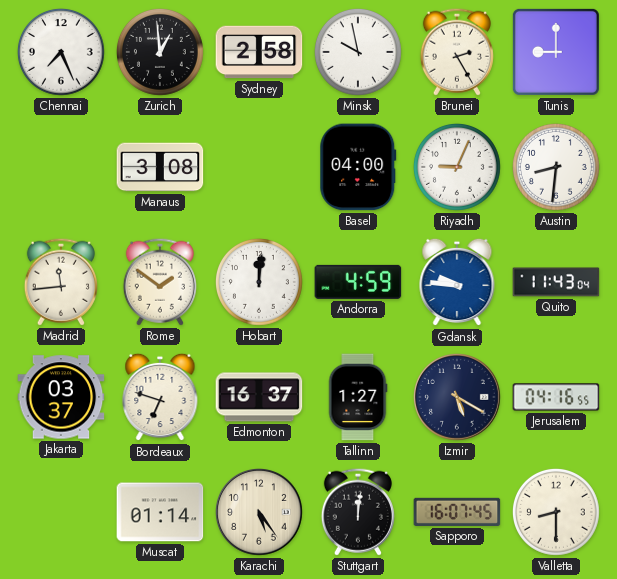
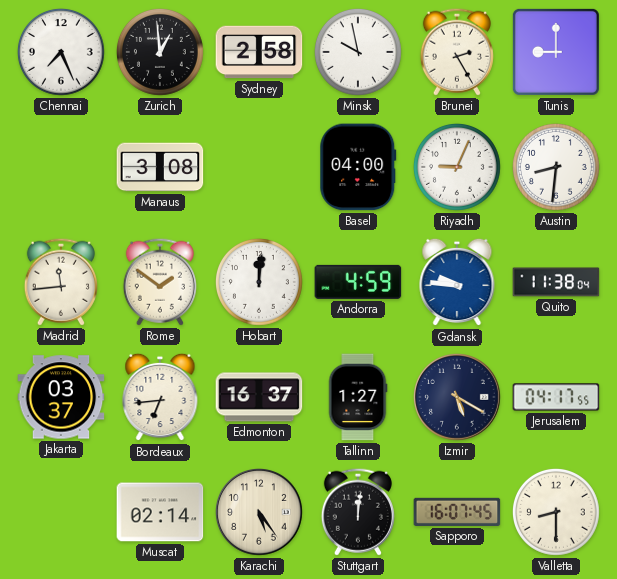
Quito: 11:43 -> 11:38 (556, 282)
Bordeaux: 6:48 -> 6:44 (160, 397)
Jerusalem: 04:16 -> 04:17 (556, 397)
Muscat: 01:14 -> 02:14 (160, 512)
